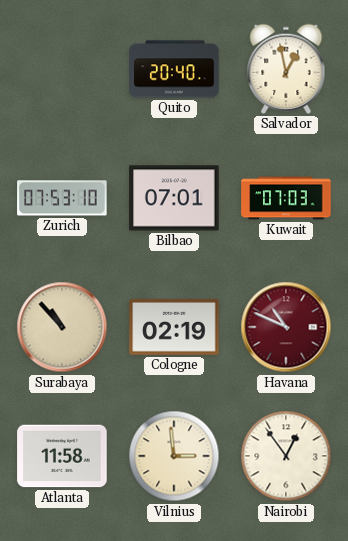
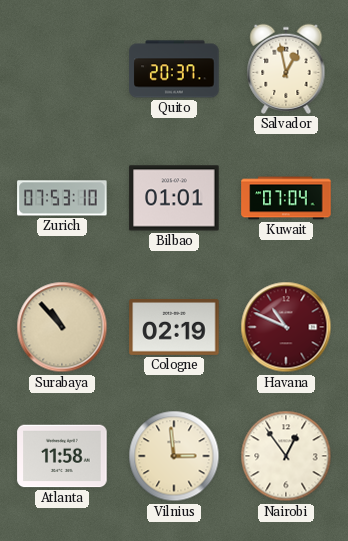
Quito: 20:40 -> 20:37 (174, 69)
Bilbao: 07:01 -> 01:01 (174, 198)
Kuwait: 07:03 -> 07:04 (286, 198)
